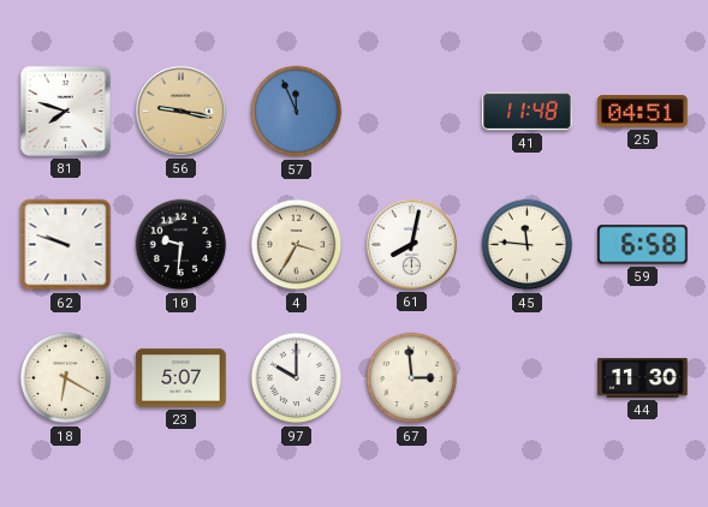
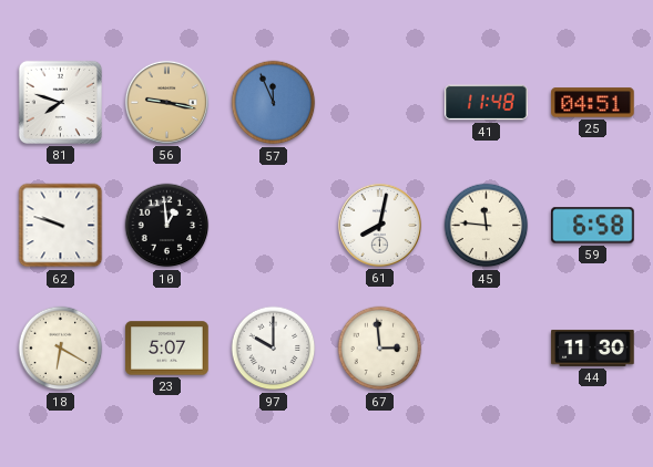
10: 9:31 -> 12:59 (167, 226)
4: 3:35 -> none (297, 245)
